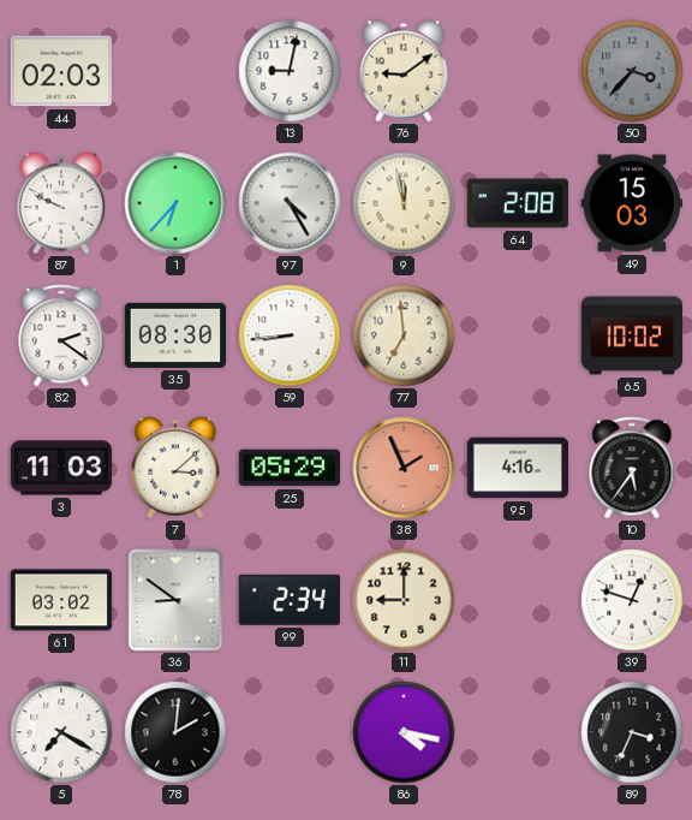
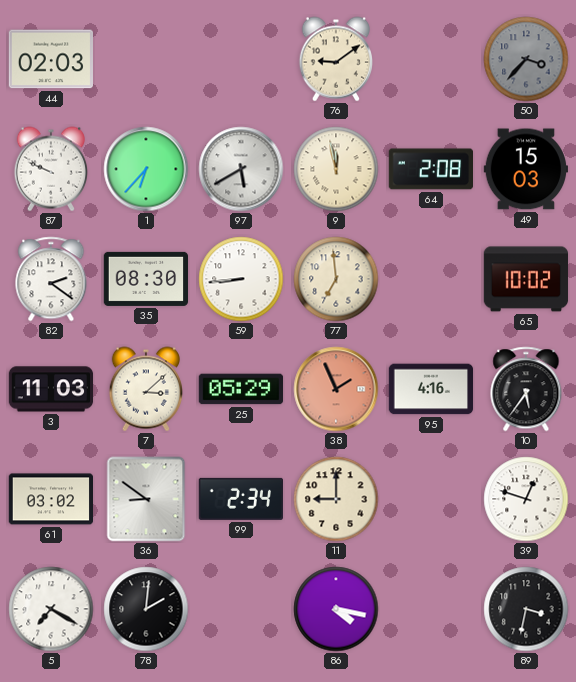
13: 9:02 -> none (290, 71)
97: 4:25 -> 5:40 (241, 169)
89: 3:34 -> 3:32 (526, 609)
